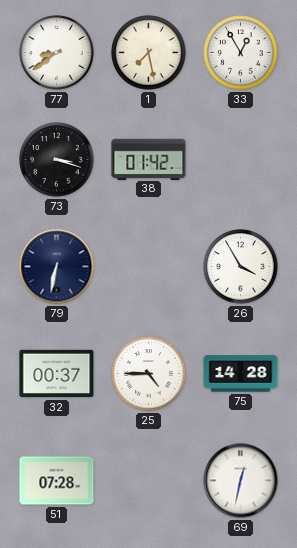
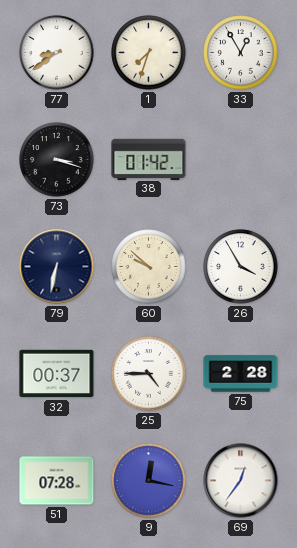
1: 7:28 -> 7:33 (149, 53)
60: none -> 9:52 (149, 267)
75: 14:28 -> 2:28 (241, 374)
9: none -> 12:17 (149, 481)
69: 12:32 -> 12:36 (241, 481)
